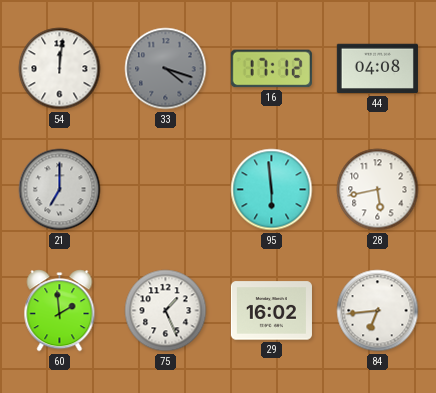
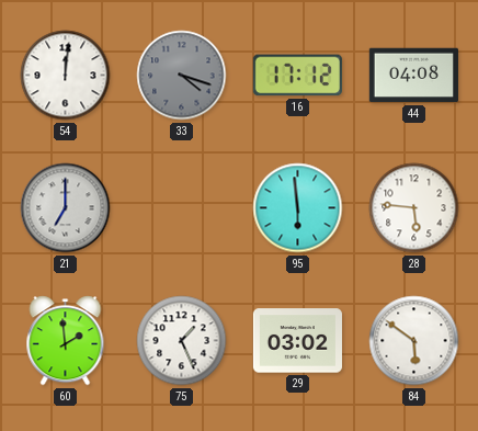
28: 5:43 -> 5:46 (414, 208)
29: 16:02 -> 03:02 (297, 341)
84: 6:44 -> 5:51 (414, 341)
